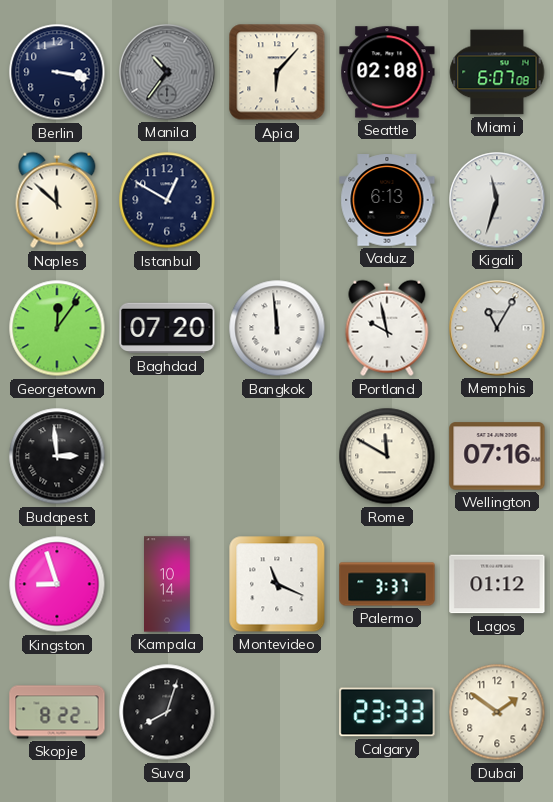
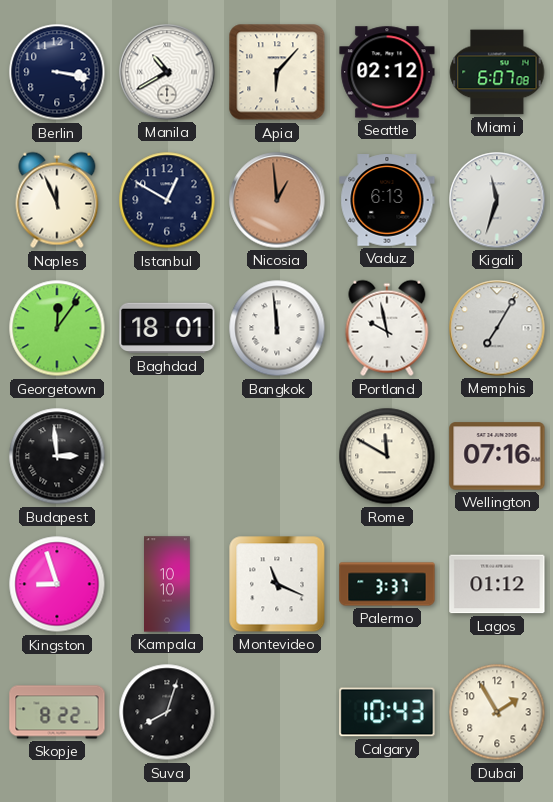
Manila: 10:36 -> 10:40 (167, 72)
Manila dial: grey -> white (167, 72)
Seattle: 02:08 -> 02:12 (387, 72)
Naples: 11:52 -> 11:56 (57, 200)
Nicosia: none -> 12:59 (277, 200)
Baghdad: 07:20 -> 18:01 (167, 328)
Memphis: 11:05 -> 7:05 (497, 328)
Kampala: 10:14 -> 10:10 (168, 584)
Calgary: 23:33 -> 10:43 (387, 712)
Dubai: 1:51 -> 1:55 (497, 712)
